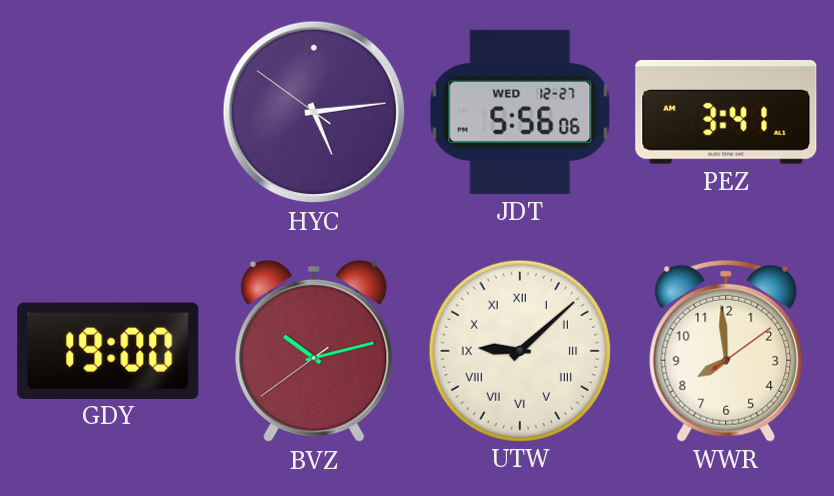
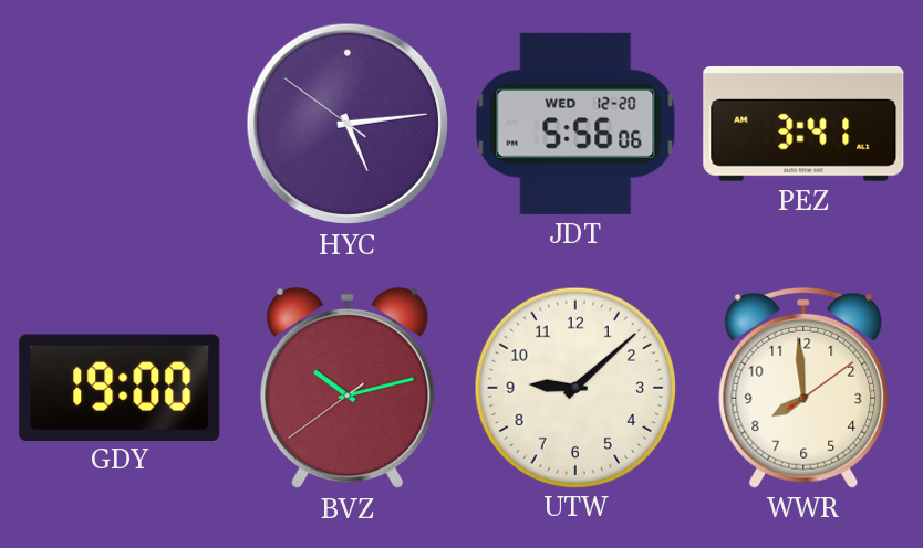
JDT date: WED 12-27 -> WED 12-20 (575, 124)
UTW numerals: Roman -> Arabic (574, 387)
